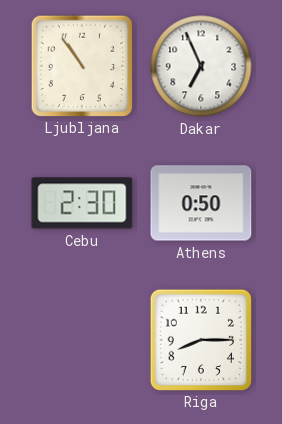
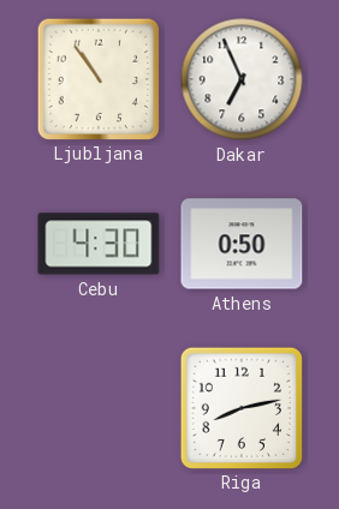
Cebu: 2:30 -> 4:30 (99, 244)
Riga: 8:15 -> 8:13 (240, 407)
